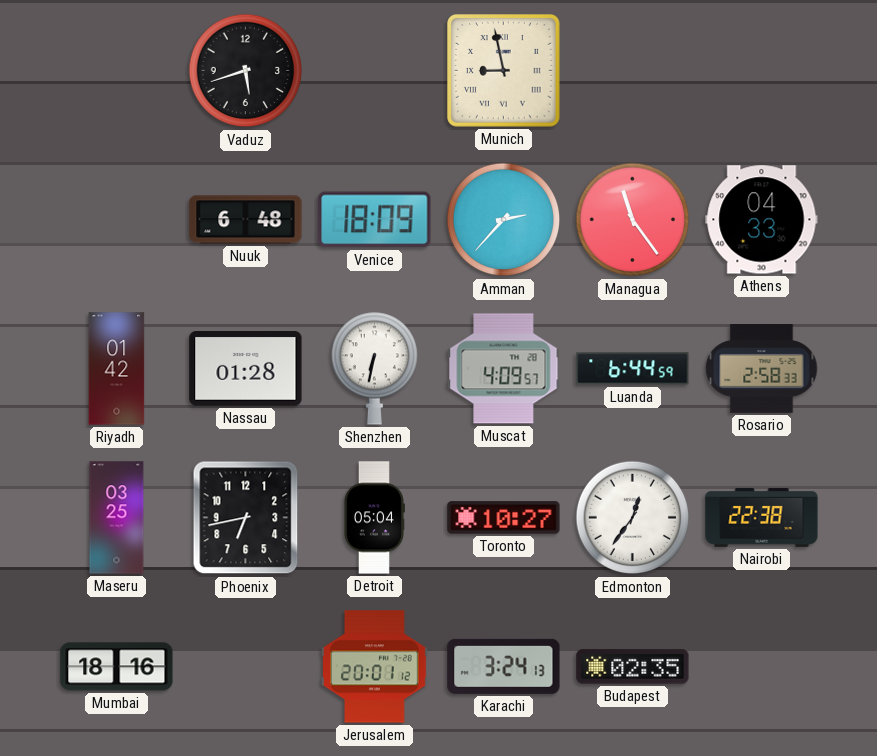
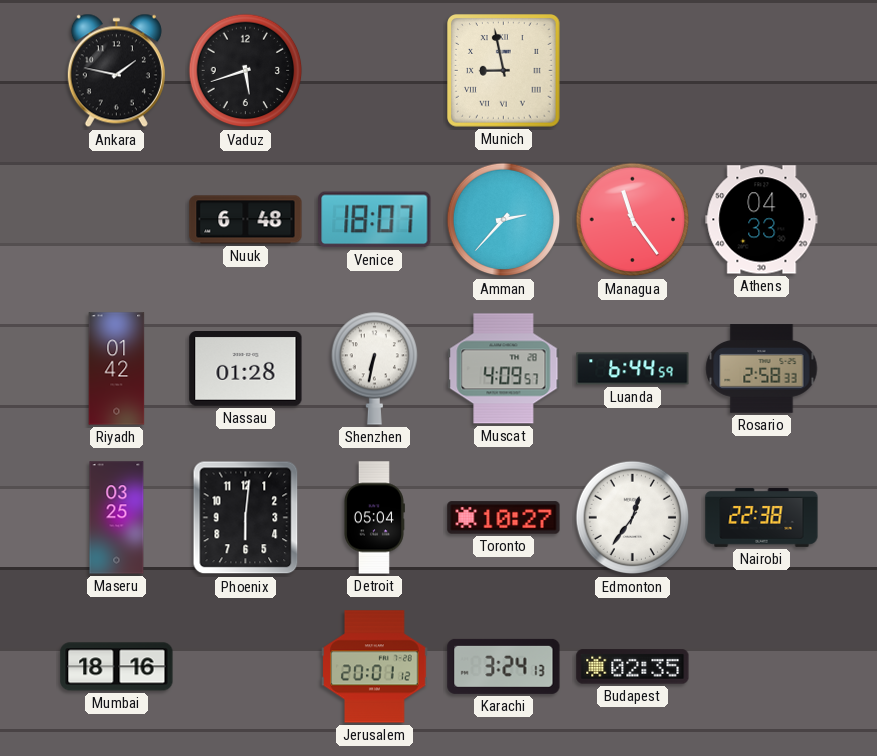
Ankara: none -> 1:47 (116, 71)
Venice: 18:09 -> 18:07 (375, 220)
Phoenix: 6:43 -> 6:01 (246, 518)
